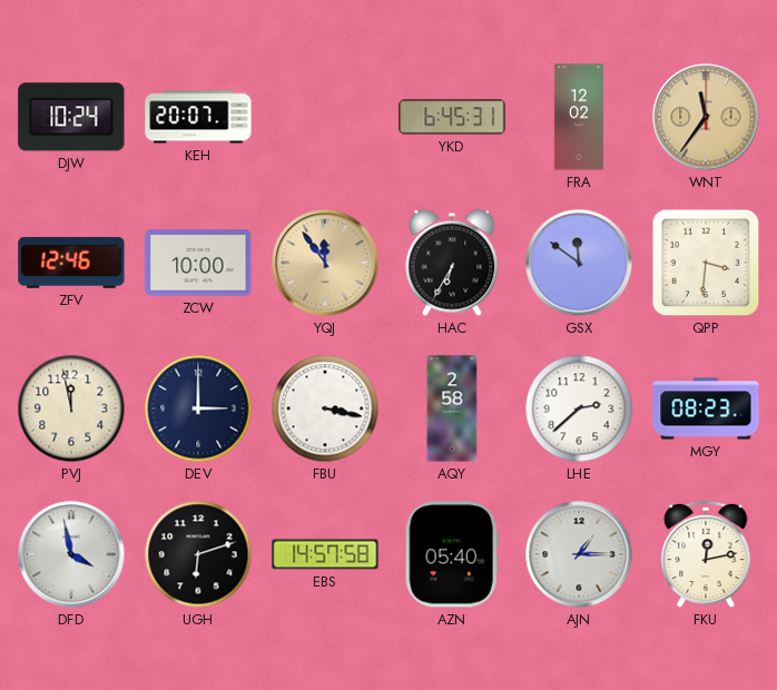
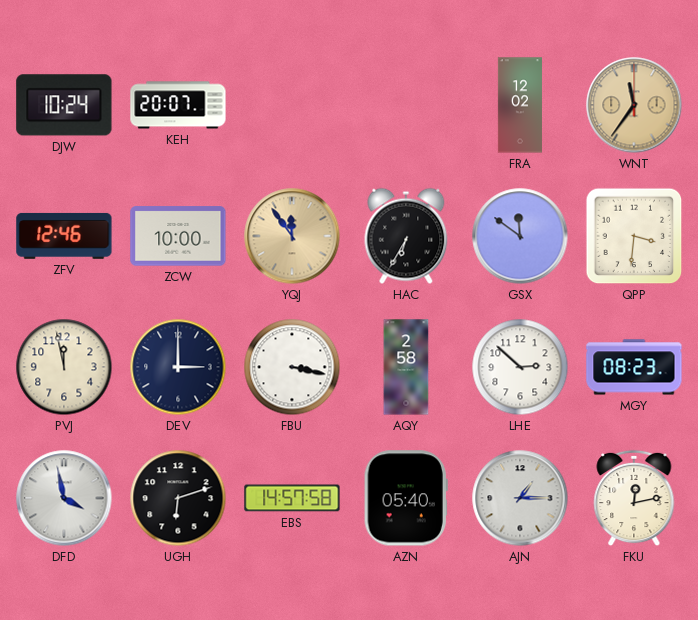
YKD: 6:45 -> none (452, 117)
LHE: 2:38 -> 2:52 (520, 367)
